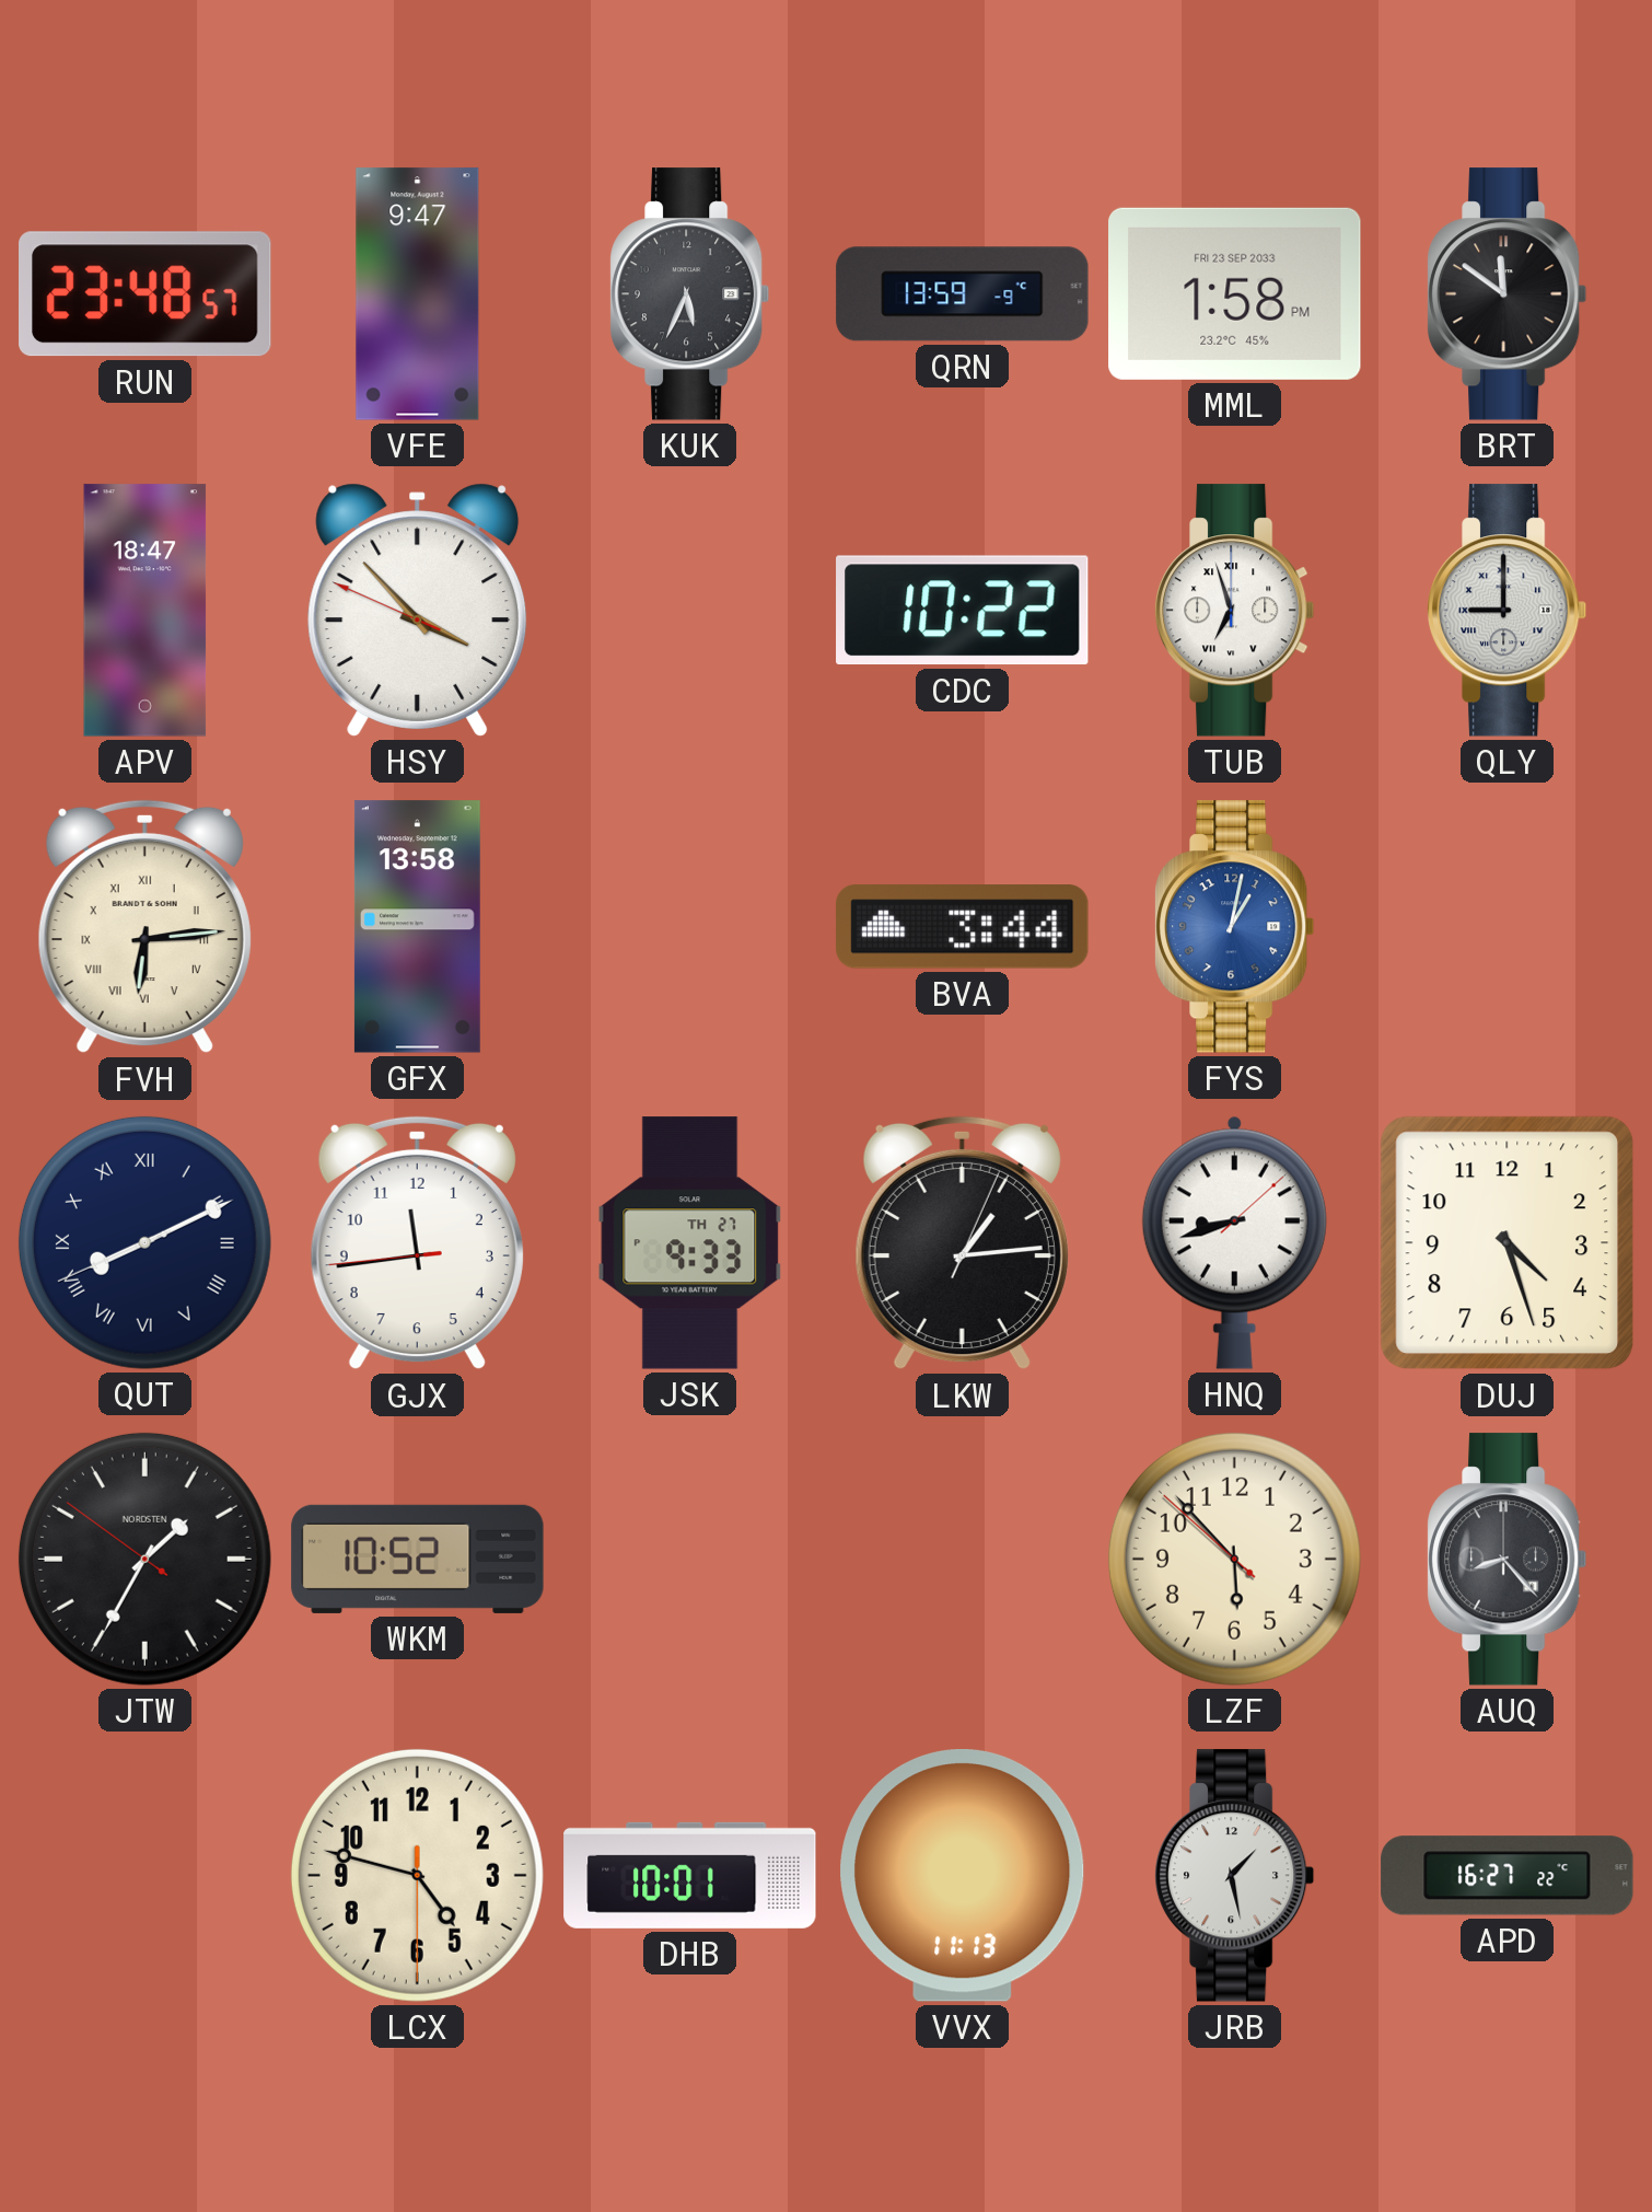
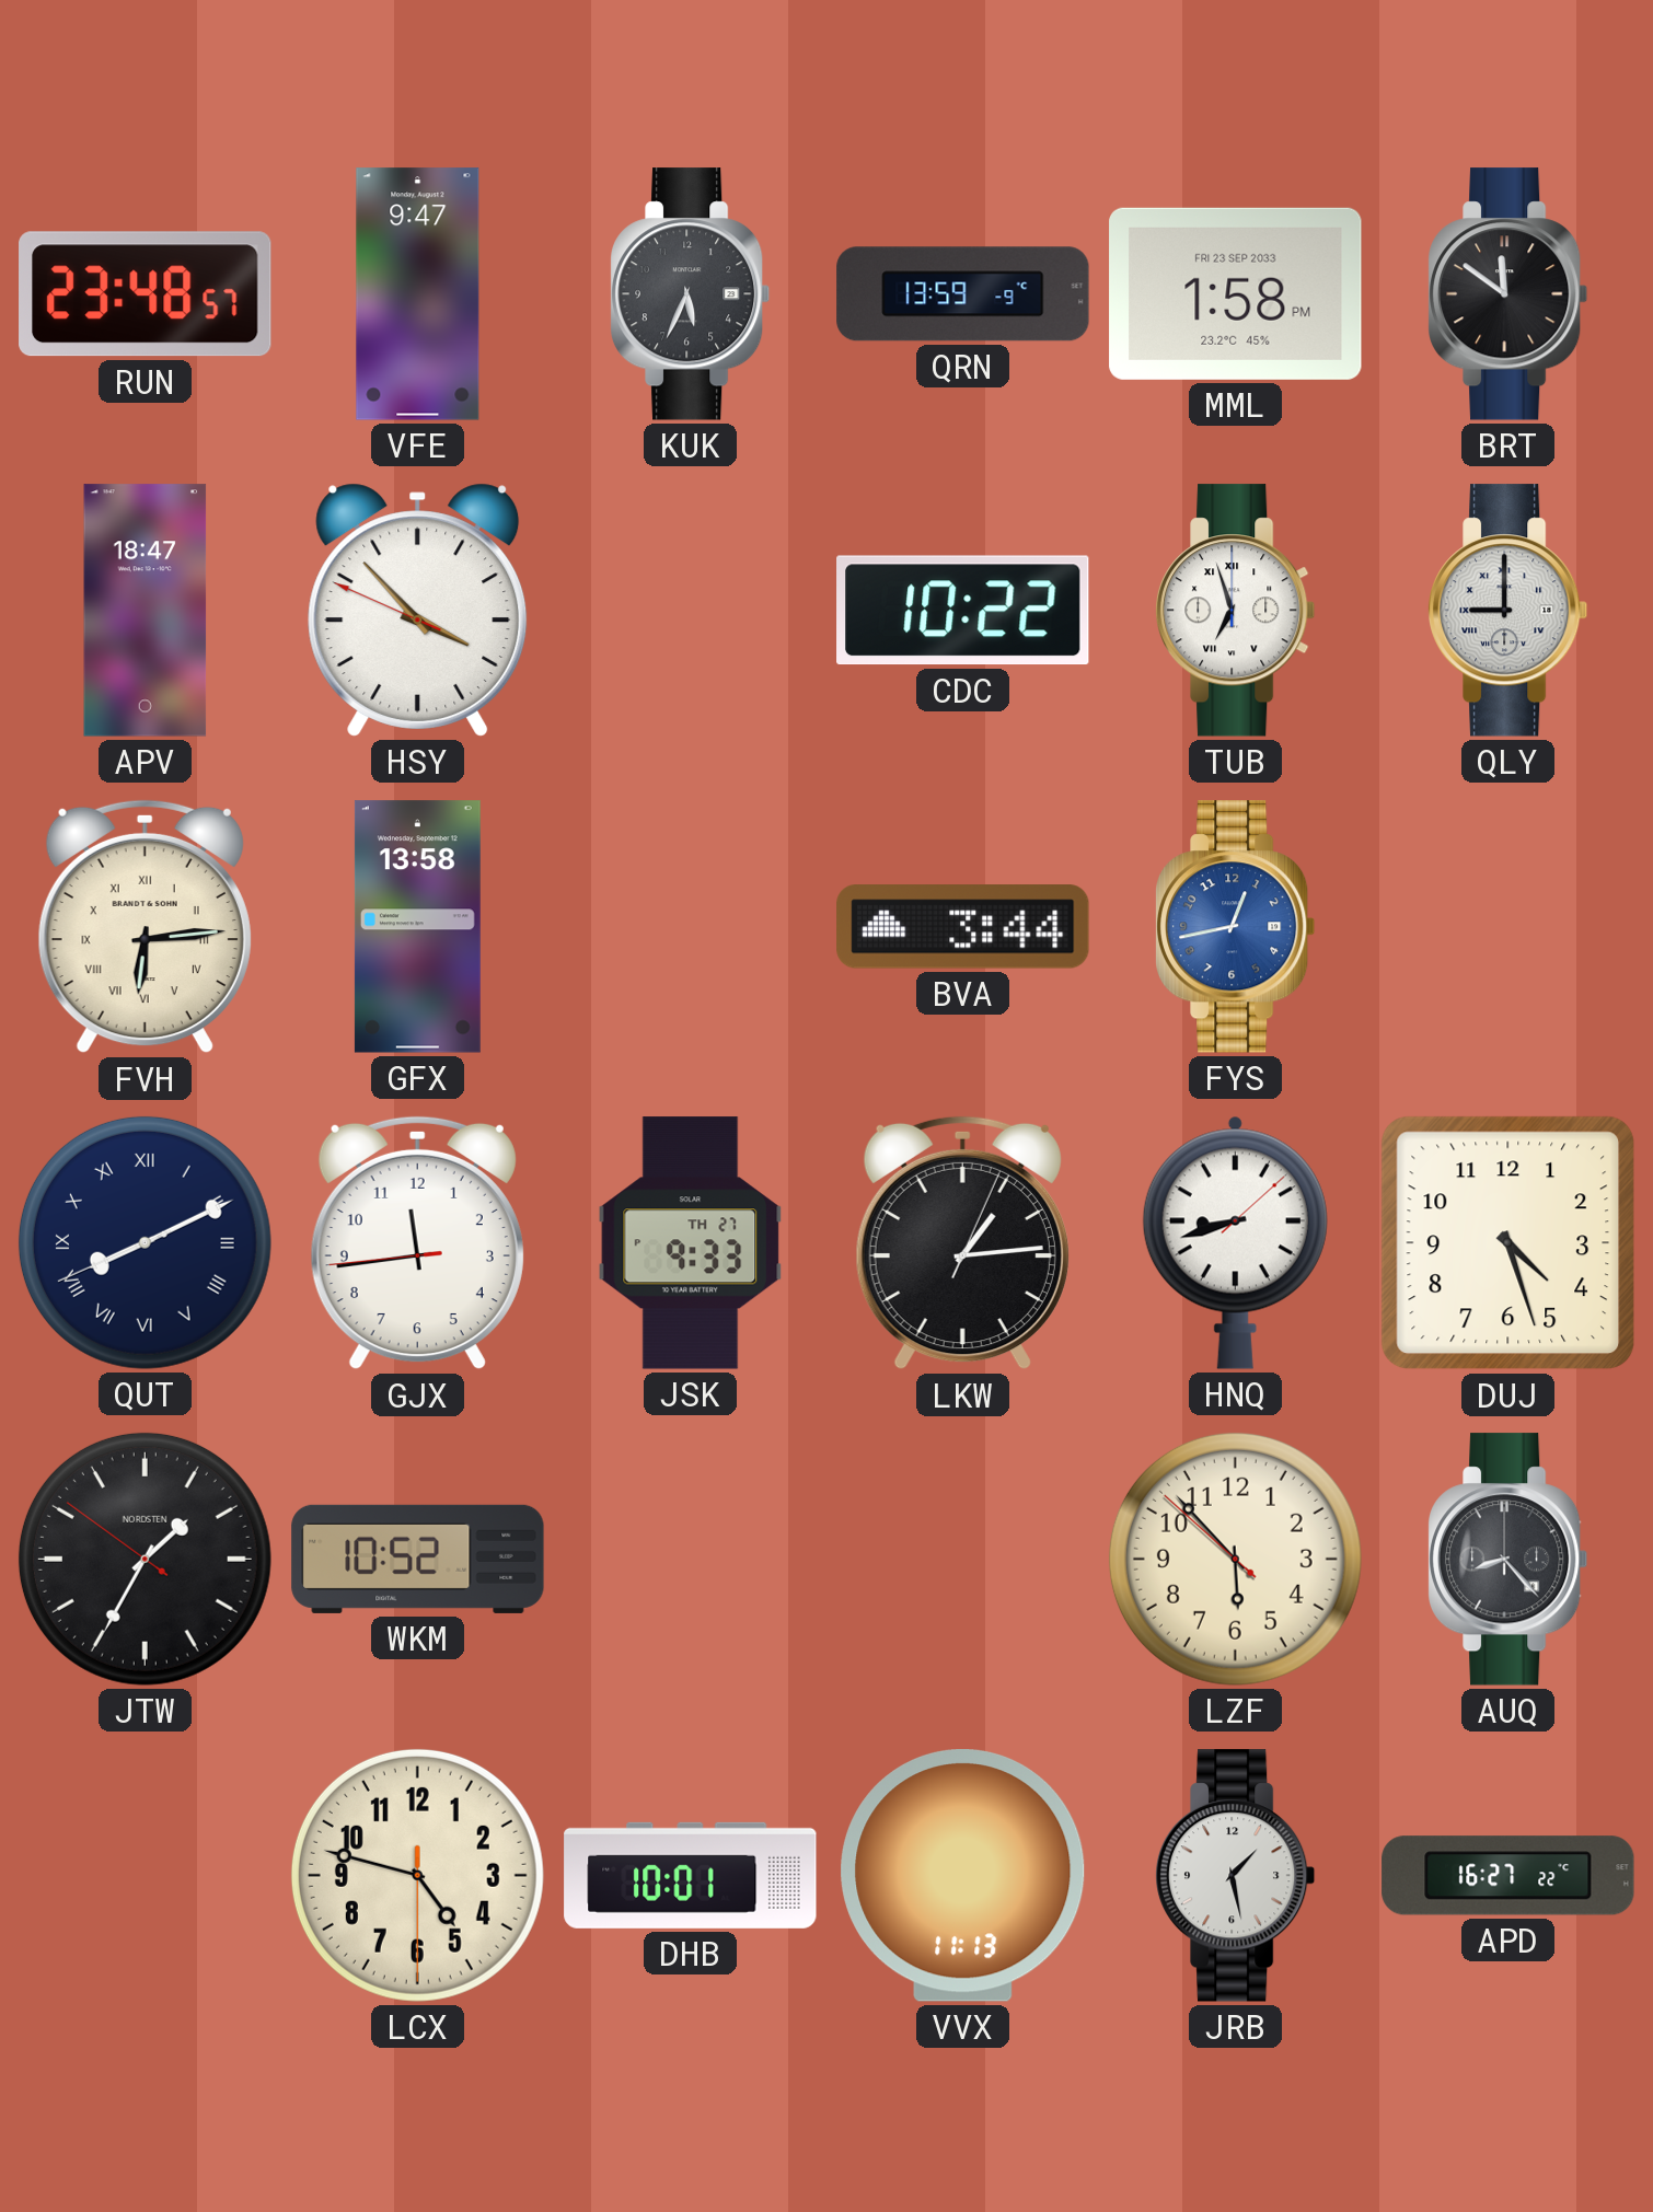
FYS: 1:02 -> 12:43 (1236, 927)
